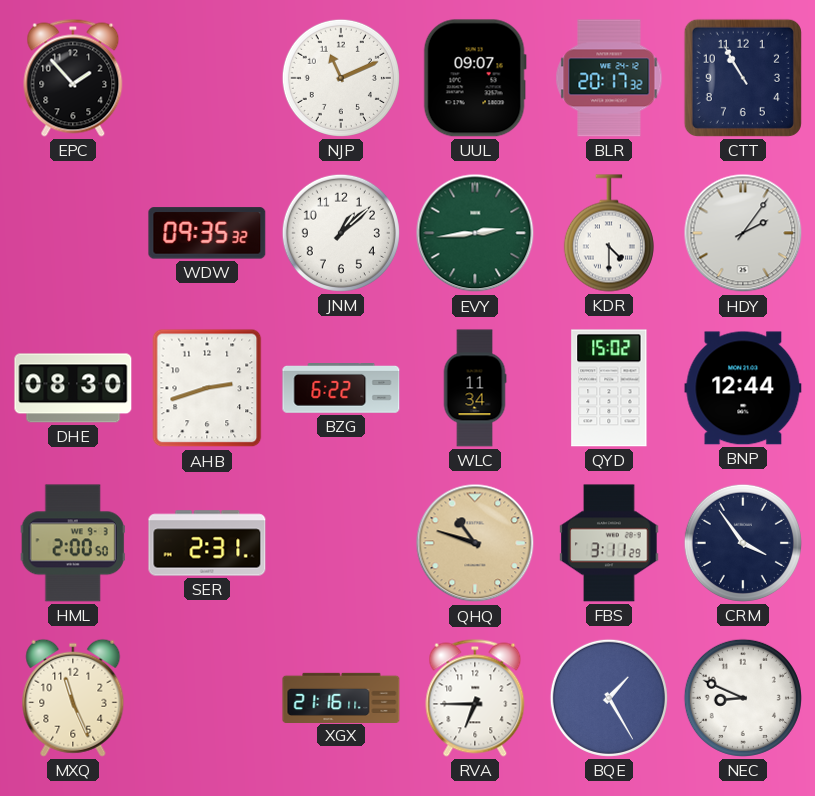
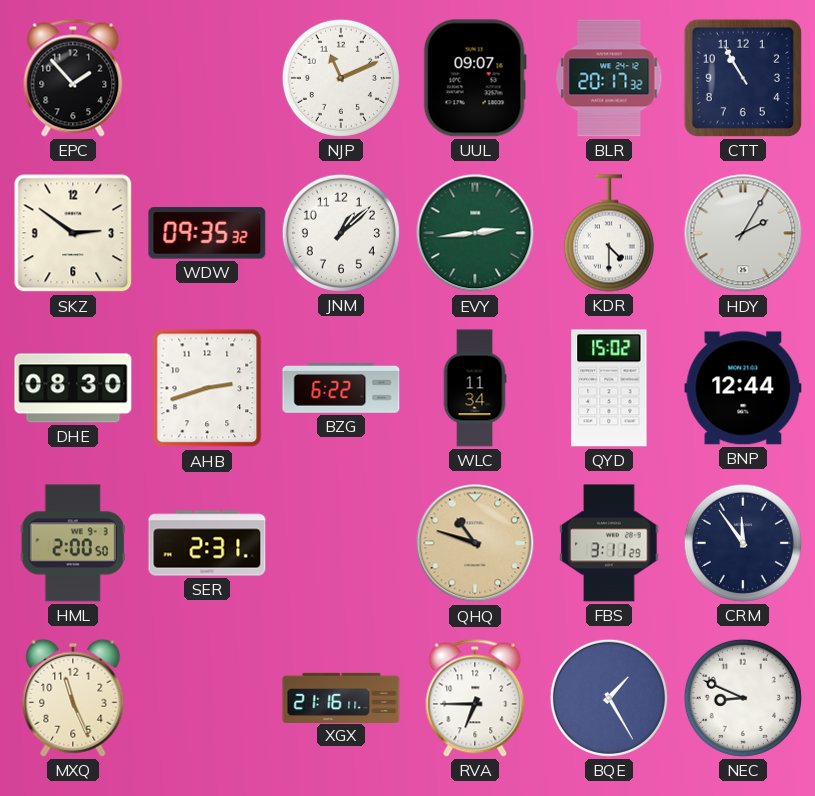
SKZ: none -> 2:51 (73, 233)
HDY: 2:06 -> 2:05 (743, 233)
CRM: 3:54 -> 11:54 (743, 543)
